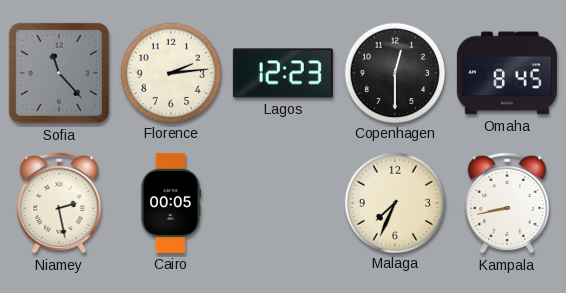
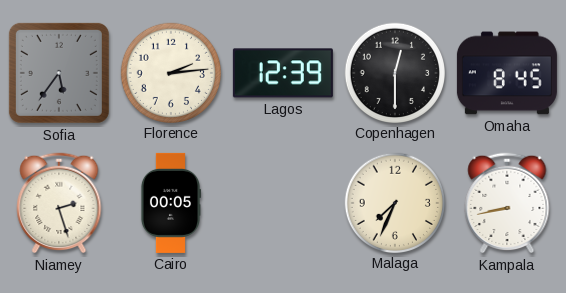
Sofia: 11:23 -> 5:36 (59, 73)
Lagos: 12:23 -> 12:39 (283, 73)
Niamey: 2:28 -> 2:27 (59, 203)
